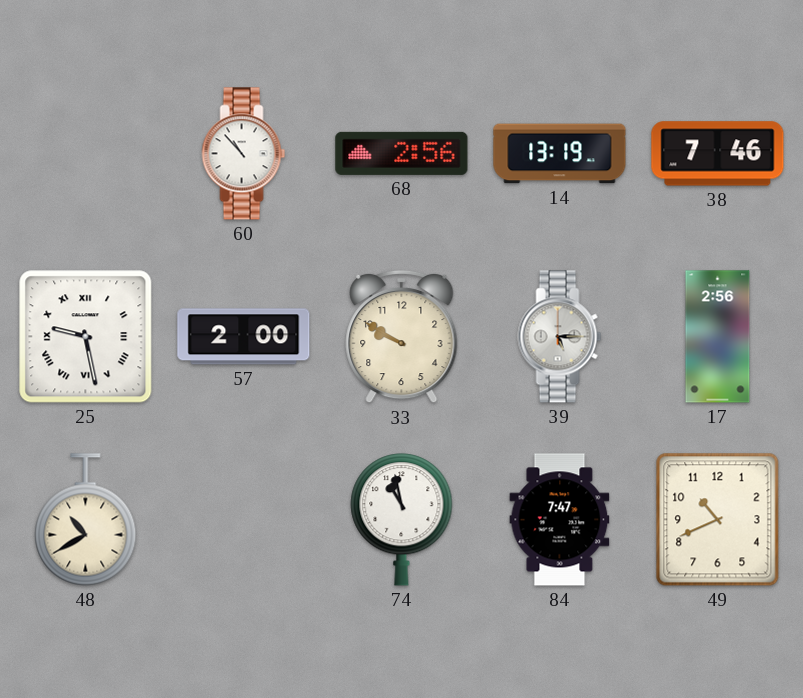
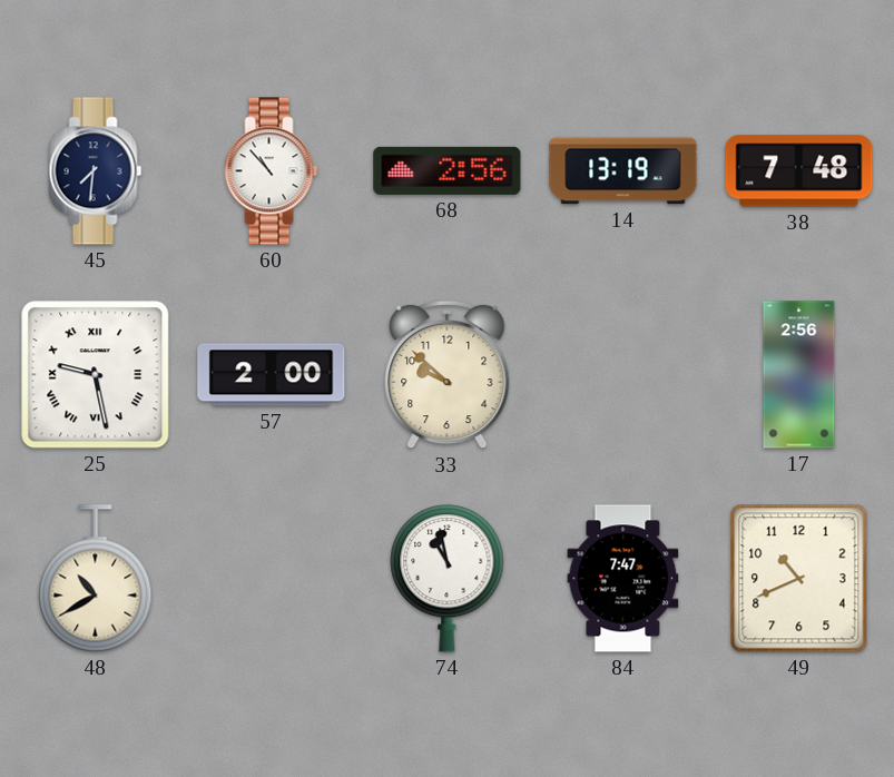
45: none -> 7:31 (96, 171)
38: 7:46 -> 7:48 (799, 171)
33: 9:50 -> 9:52 (448, 375)
39: 5:15 -> none (560, 337)
